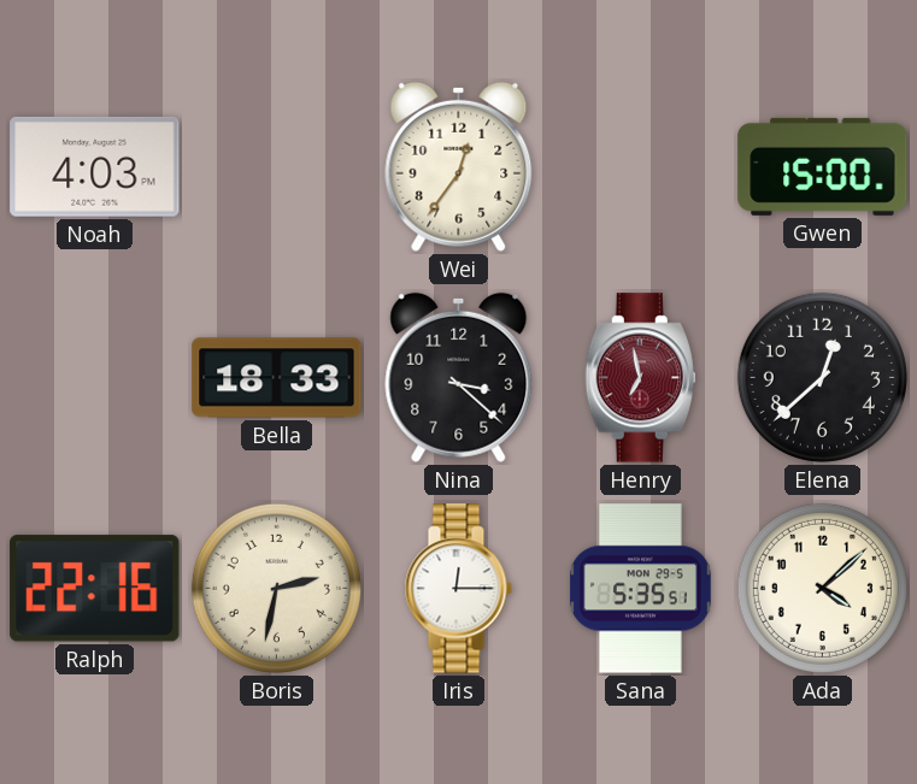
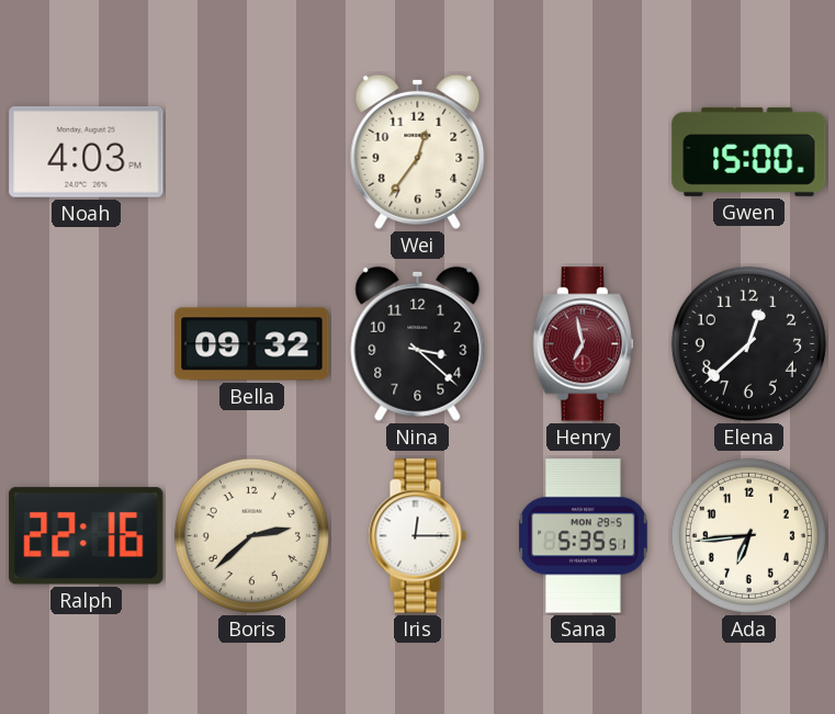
Bella: 18:33 -> 09:32 (252, 344)
Boris: 2:32 -> 2:38 (251, 535)
Ada: 4:08 -> 6:44 (748, 535)
